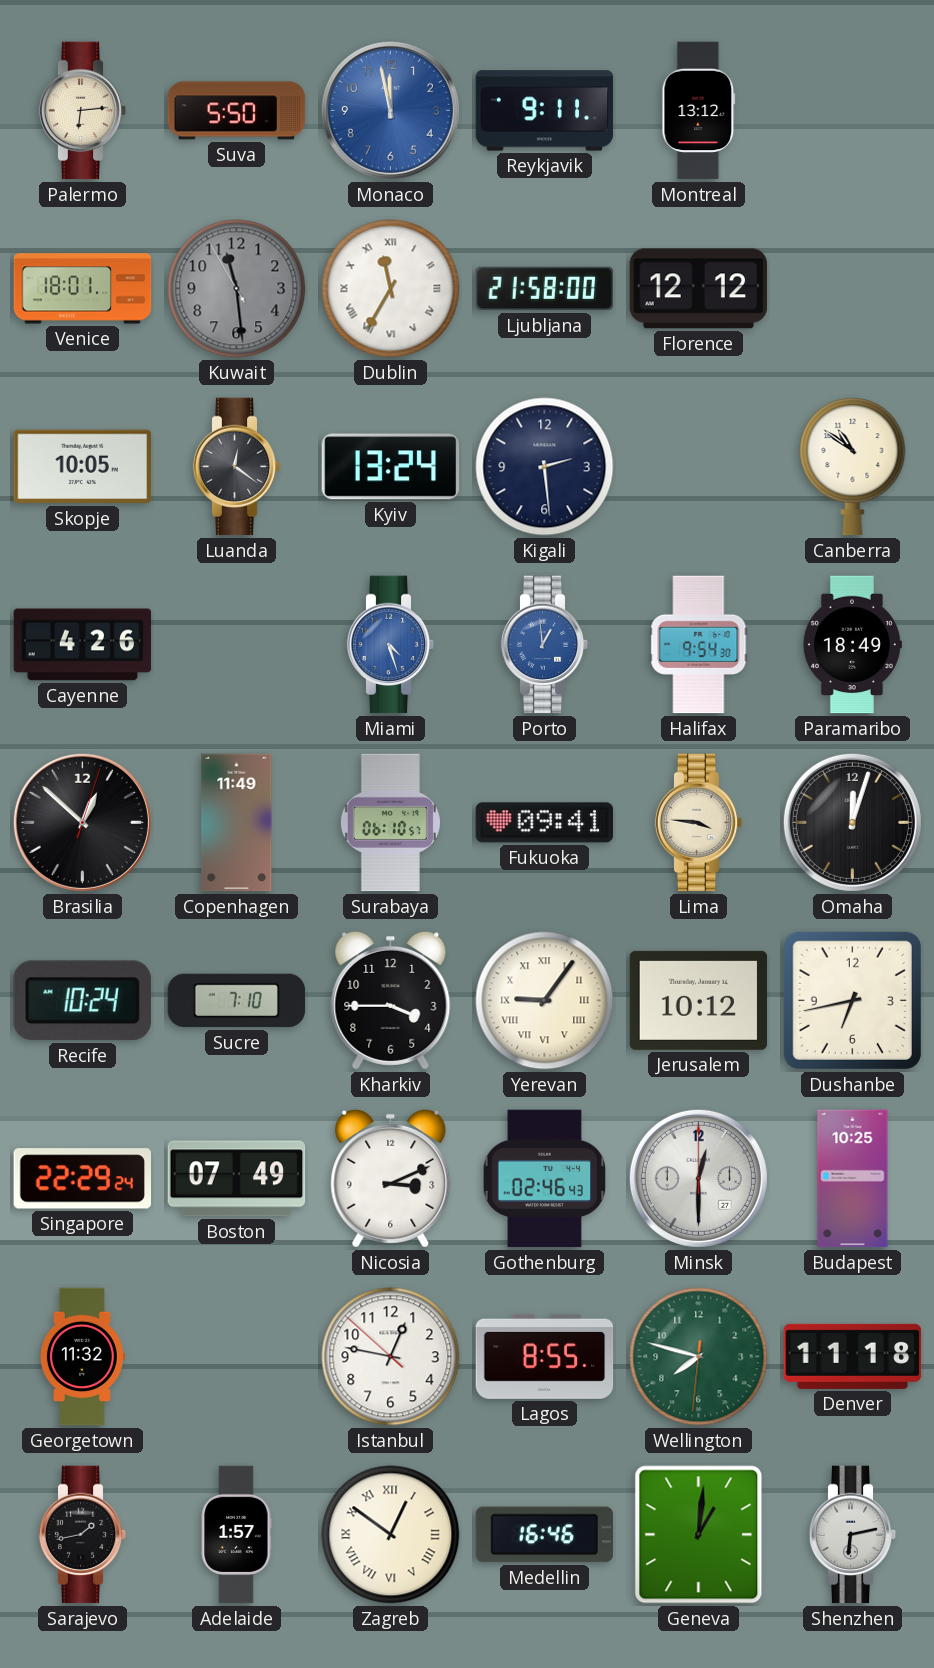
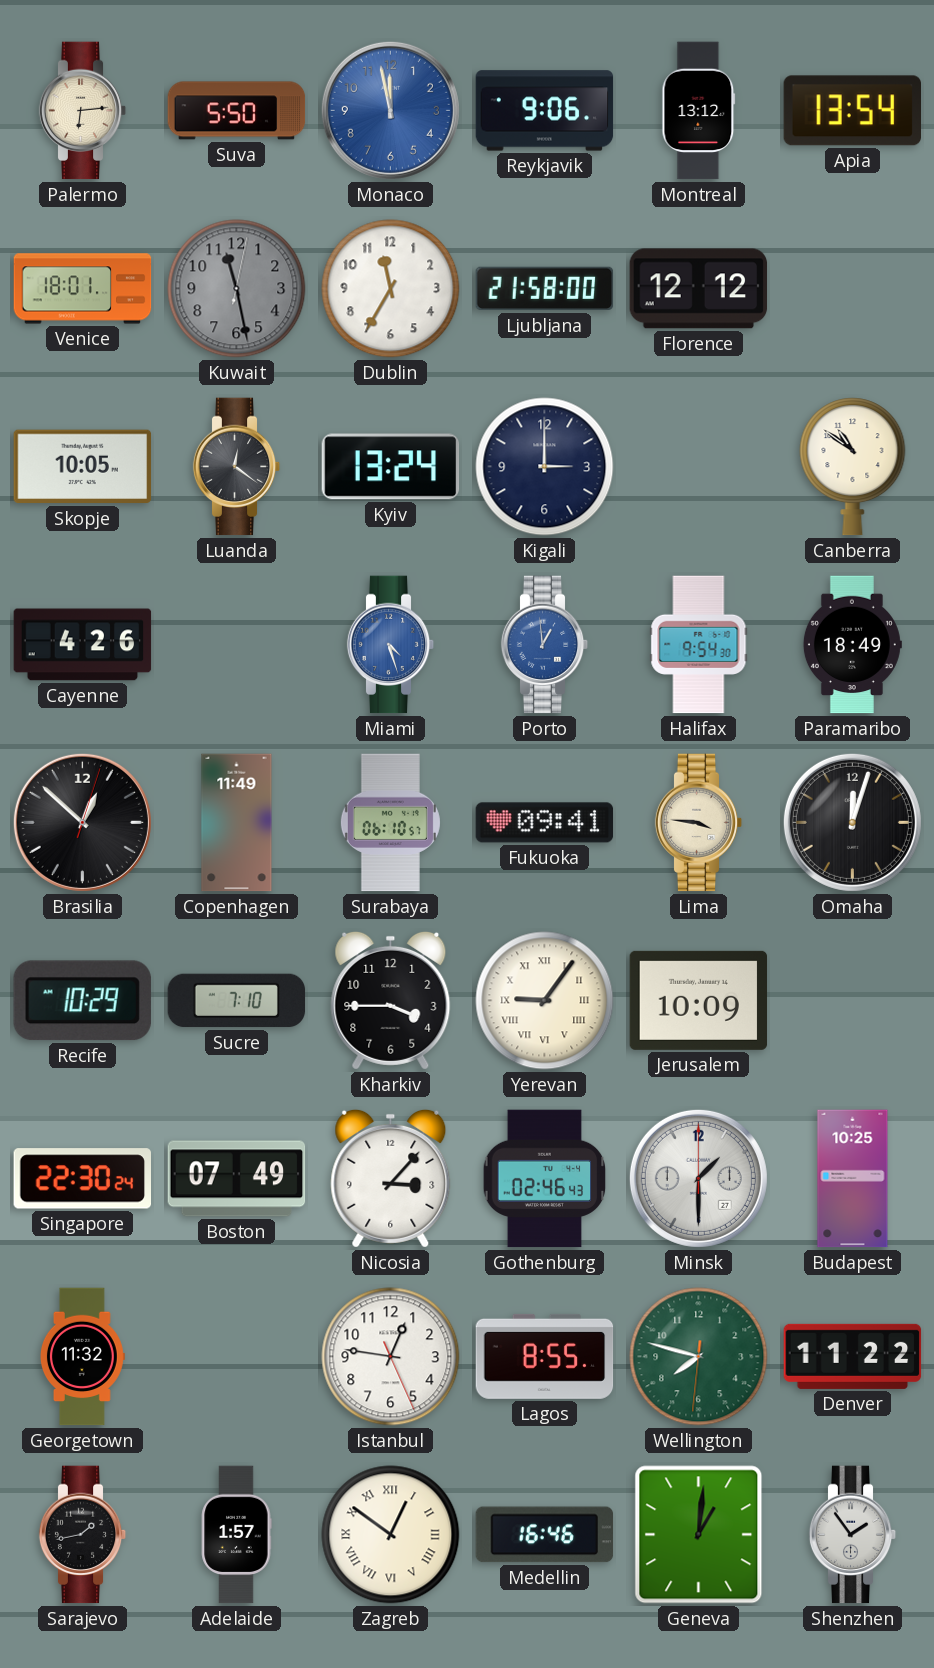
Reykjavik: 9:11 -> 9:06 (545, 111)
Apia: none -> 13:54 (852, 111)
Kuwait: 11:28:55 -> 11:28:02 (237, 289)
Dublin numerals: Roman -> Arabic (391, 289)
Kigali: 2:29 -> 3:00 (545, 467)
Recife: 10:24 -> 10:29 (82, 1001)
Jerusalem: 10:12 -> 10:09 (699, 1000)
Dushanbe: 6:43 -> none (852, 1000)
Singapore: 22:29 -> 22:30 (82, 1179)
Nicosia: 3:11 -> 3:07 (391, 1178)
Minsk: 12:30 -> 1:30 (698, 1178)
Istanbul: 12:46:52 -> 12:46:26 (391, 1357)
Denver: 11:18 -> 11:22 (853, 1356)
Shenzhen: 6:13 -> 1:54 (853, 1535)
